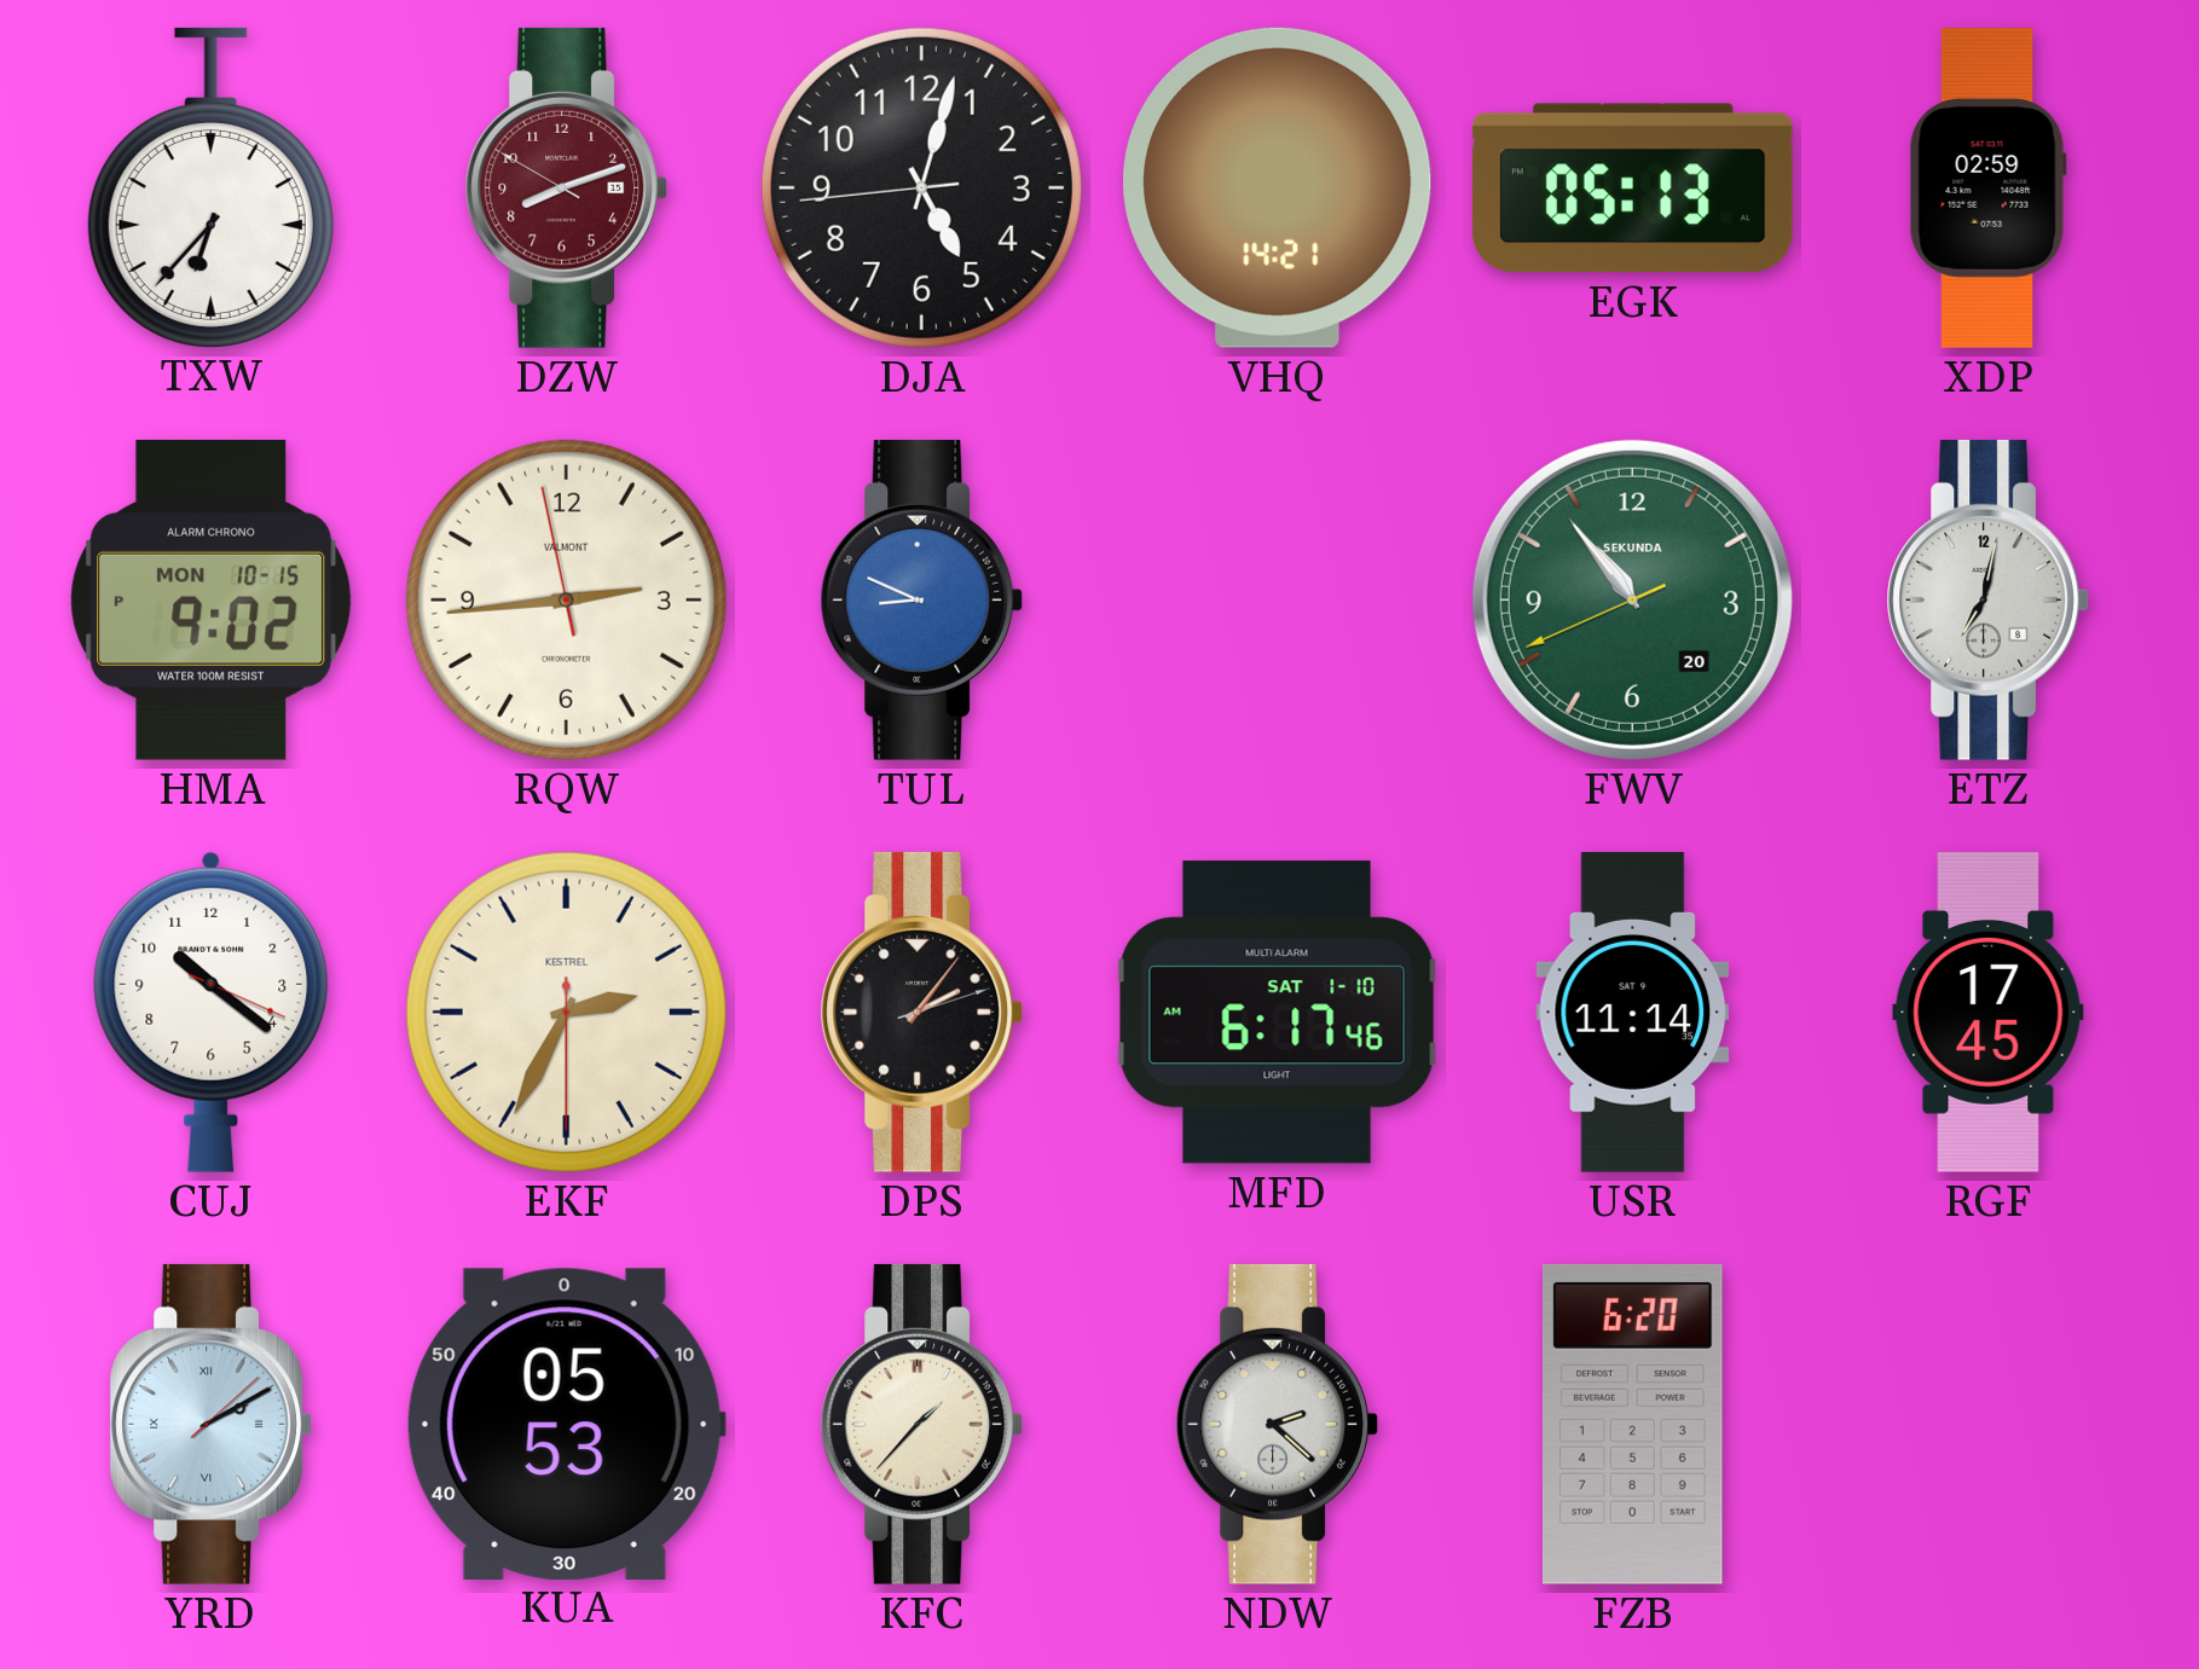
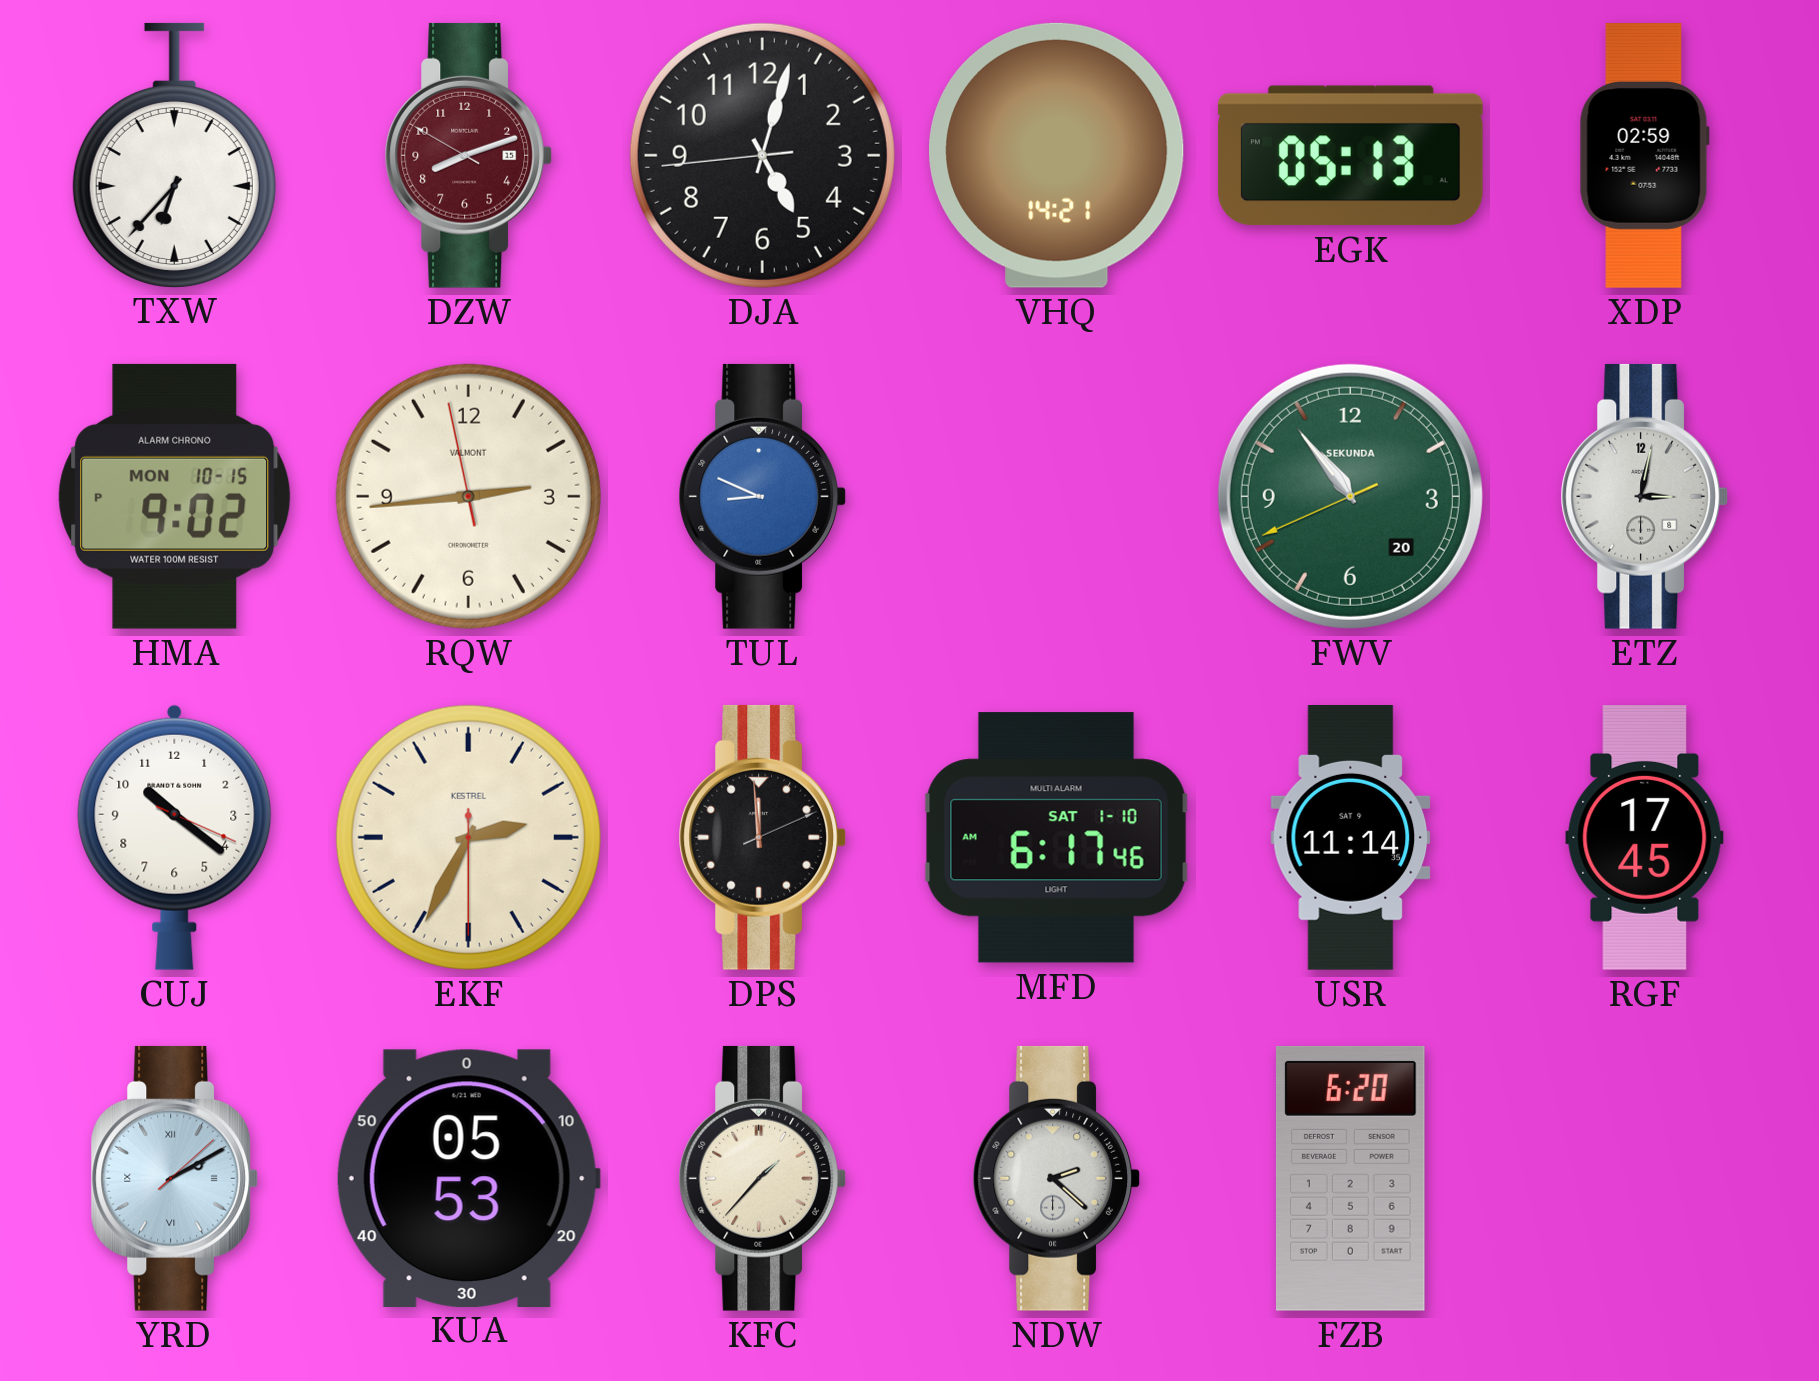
ETZ: 7:02 -> 3:02 (1644, 496)
DPS: 2:06 -> 11:59 (762, 837)
